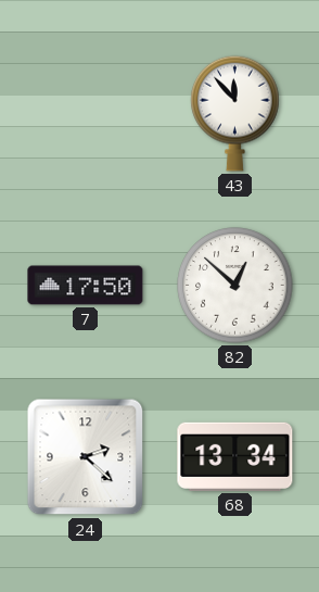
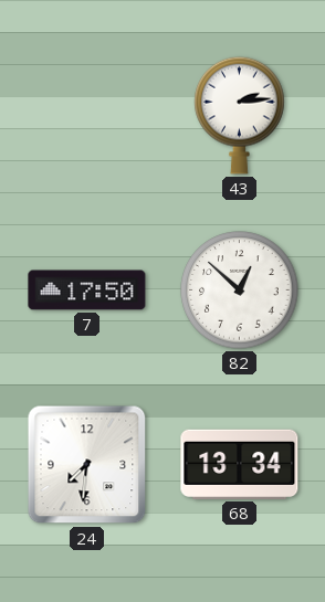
43: 11:53 -> 2:14 (240, 115)
24: 2:22 -> 7:31 (87, 465)
